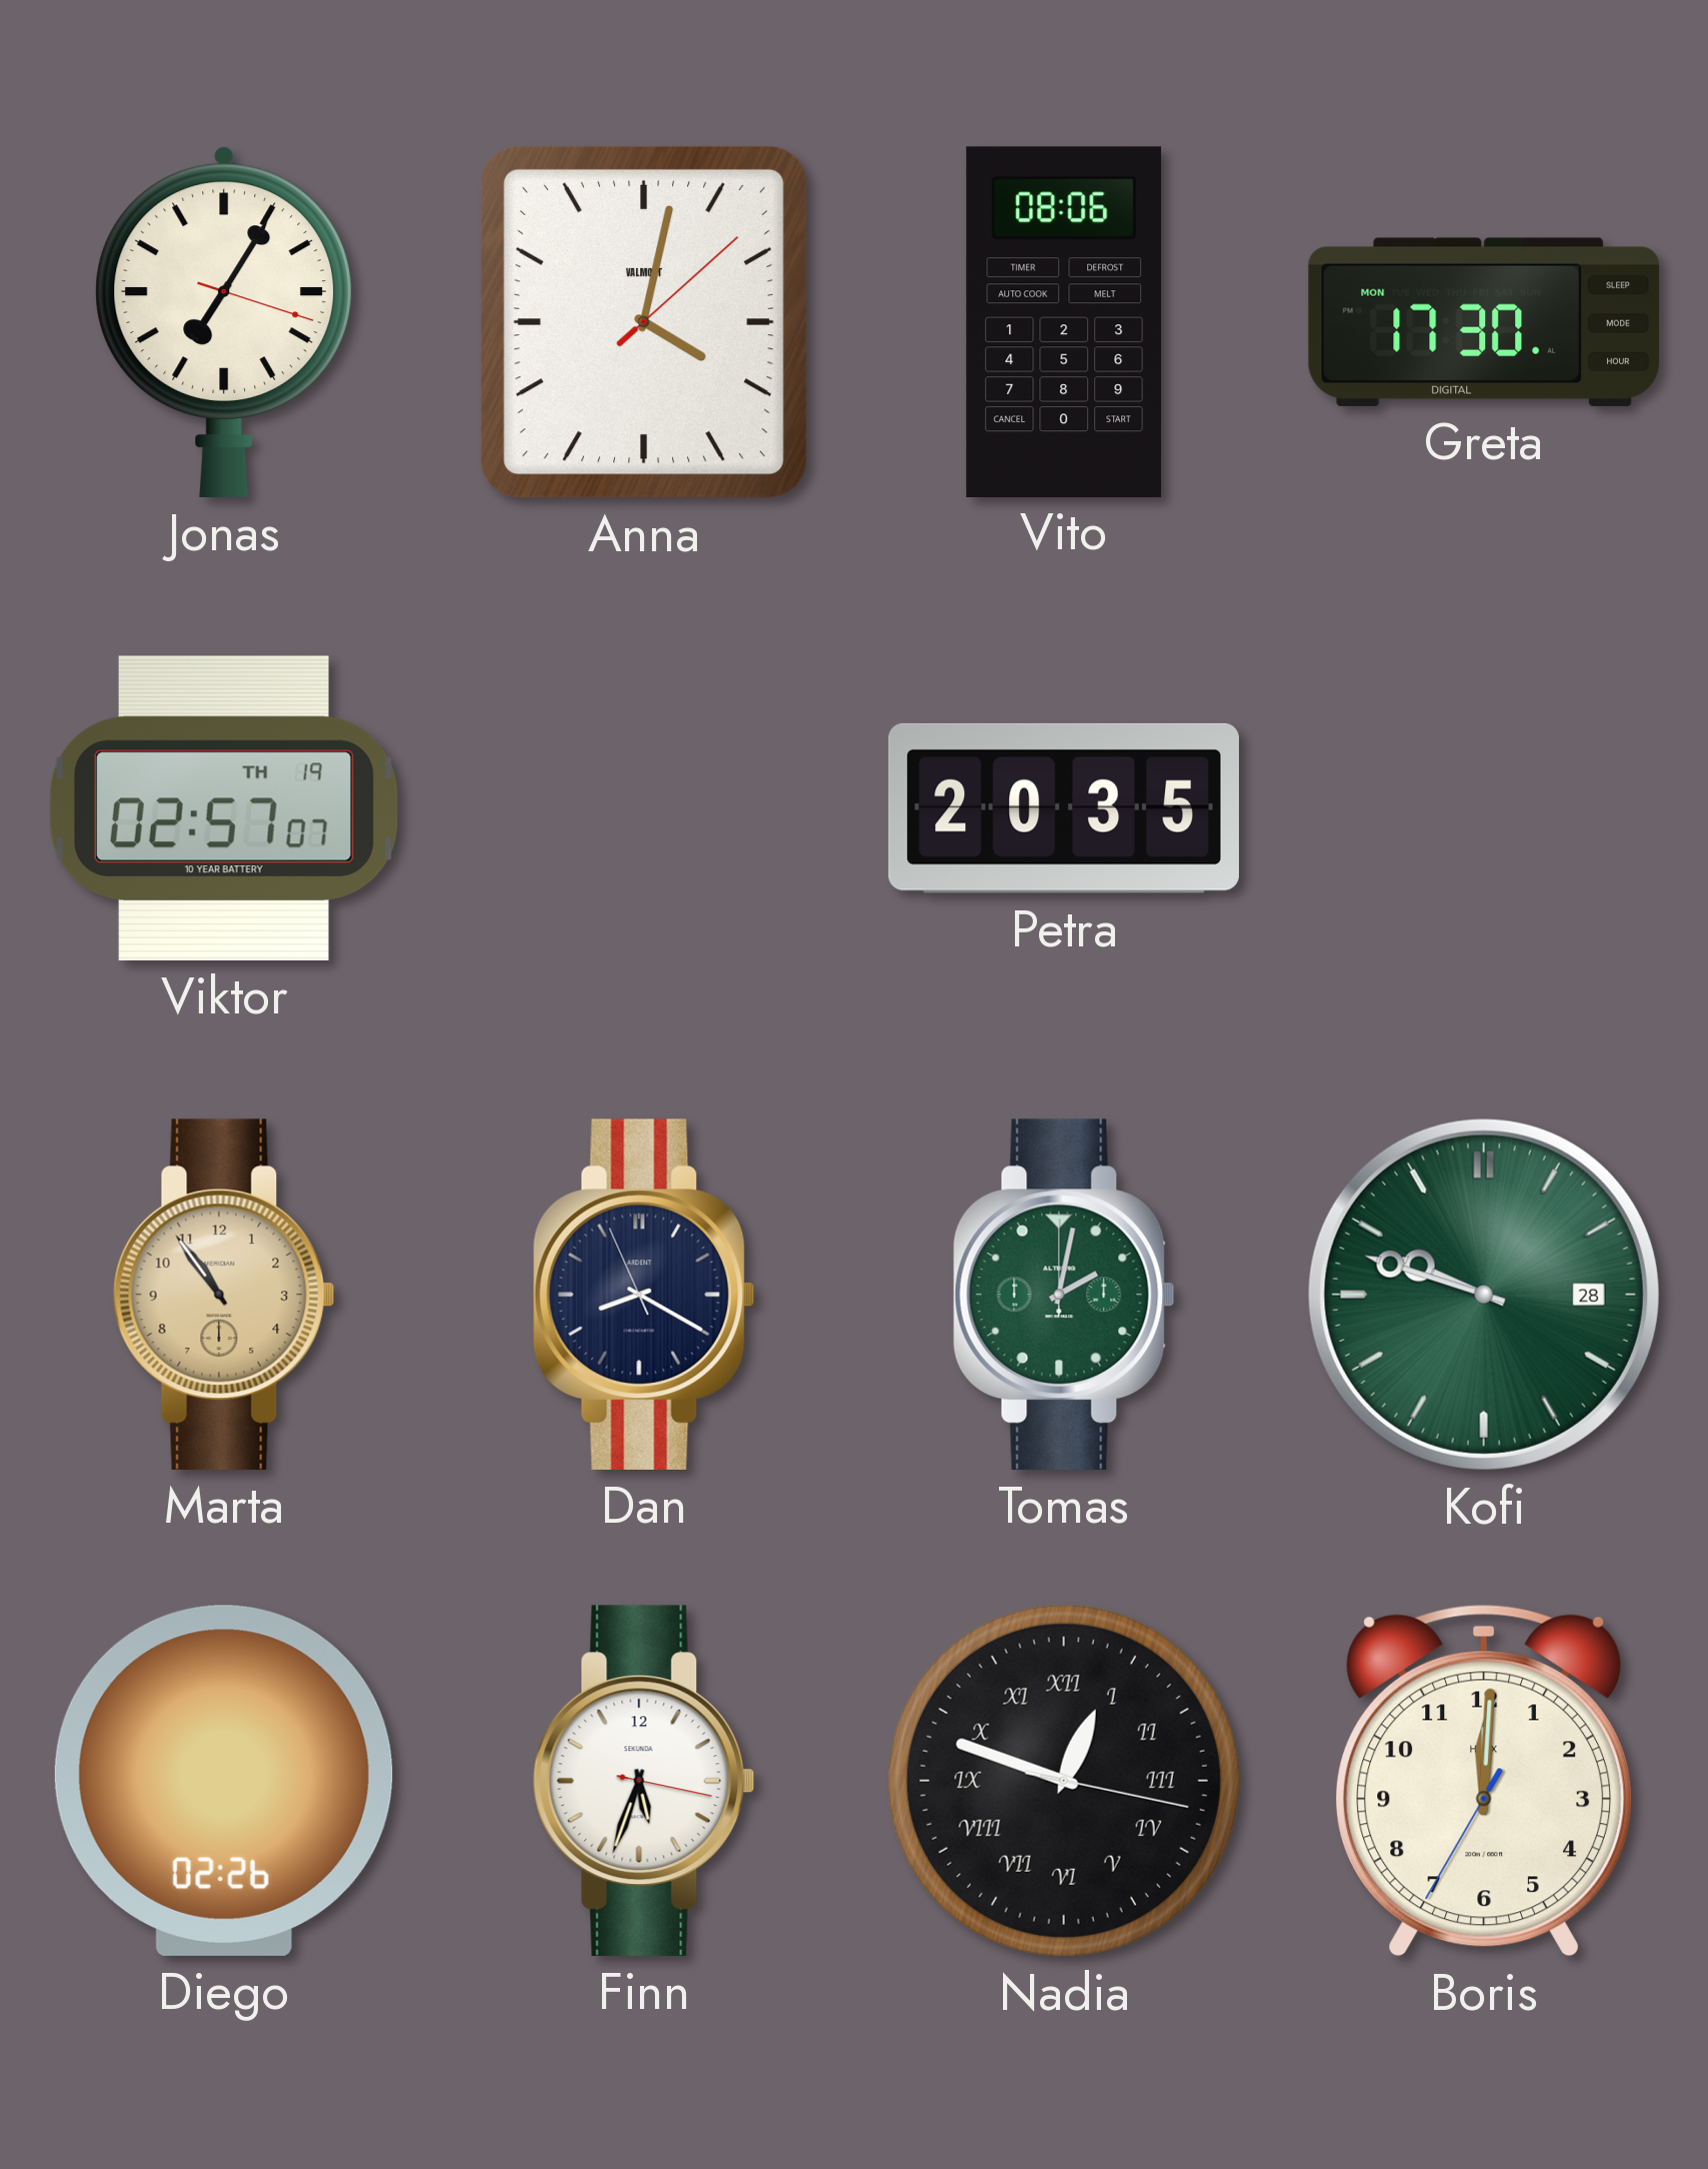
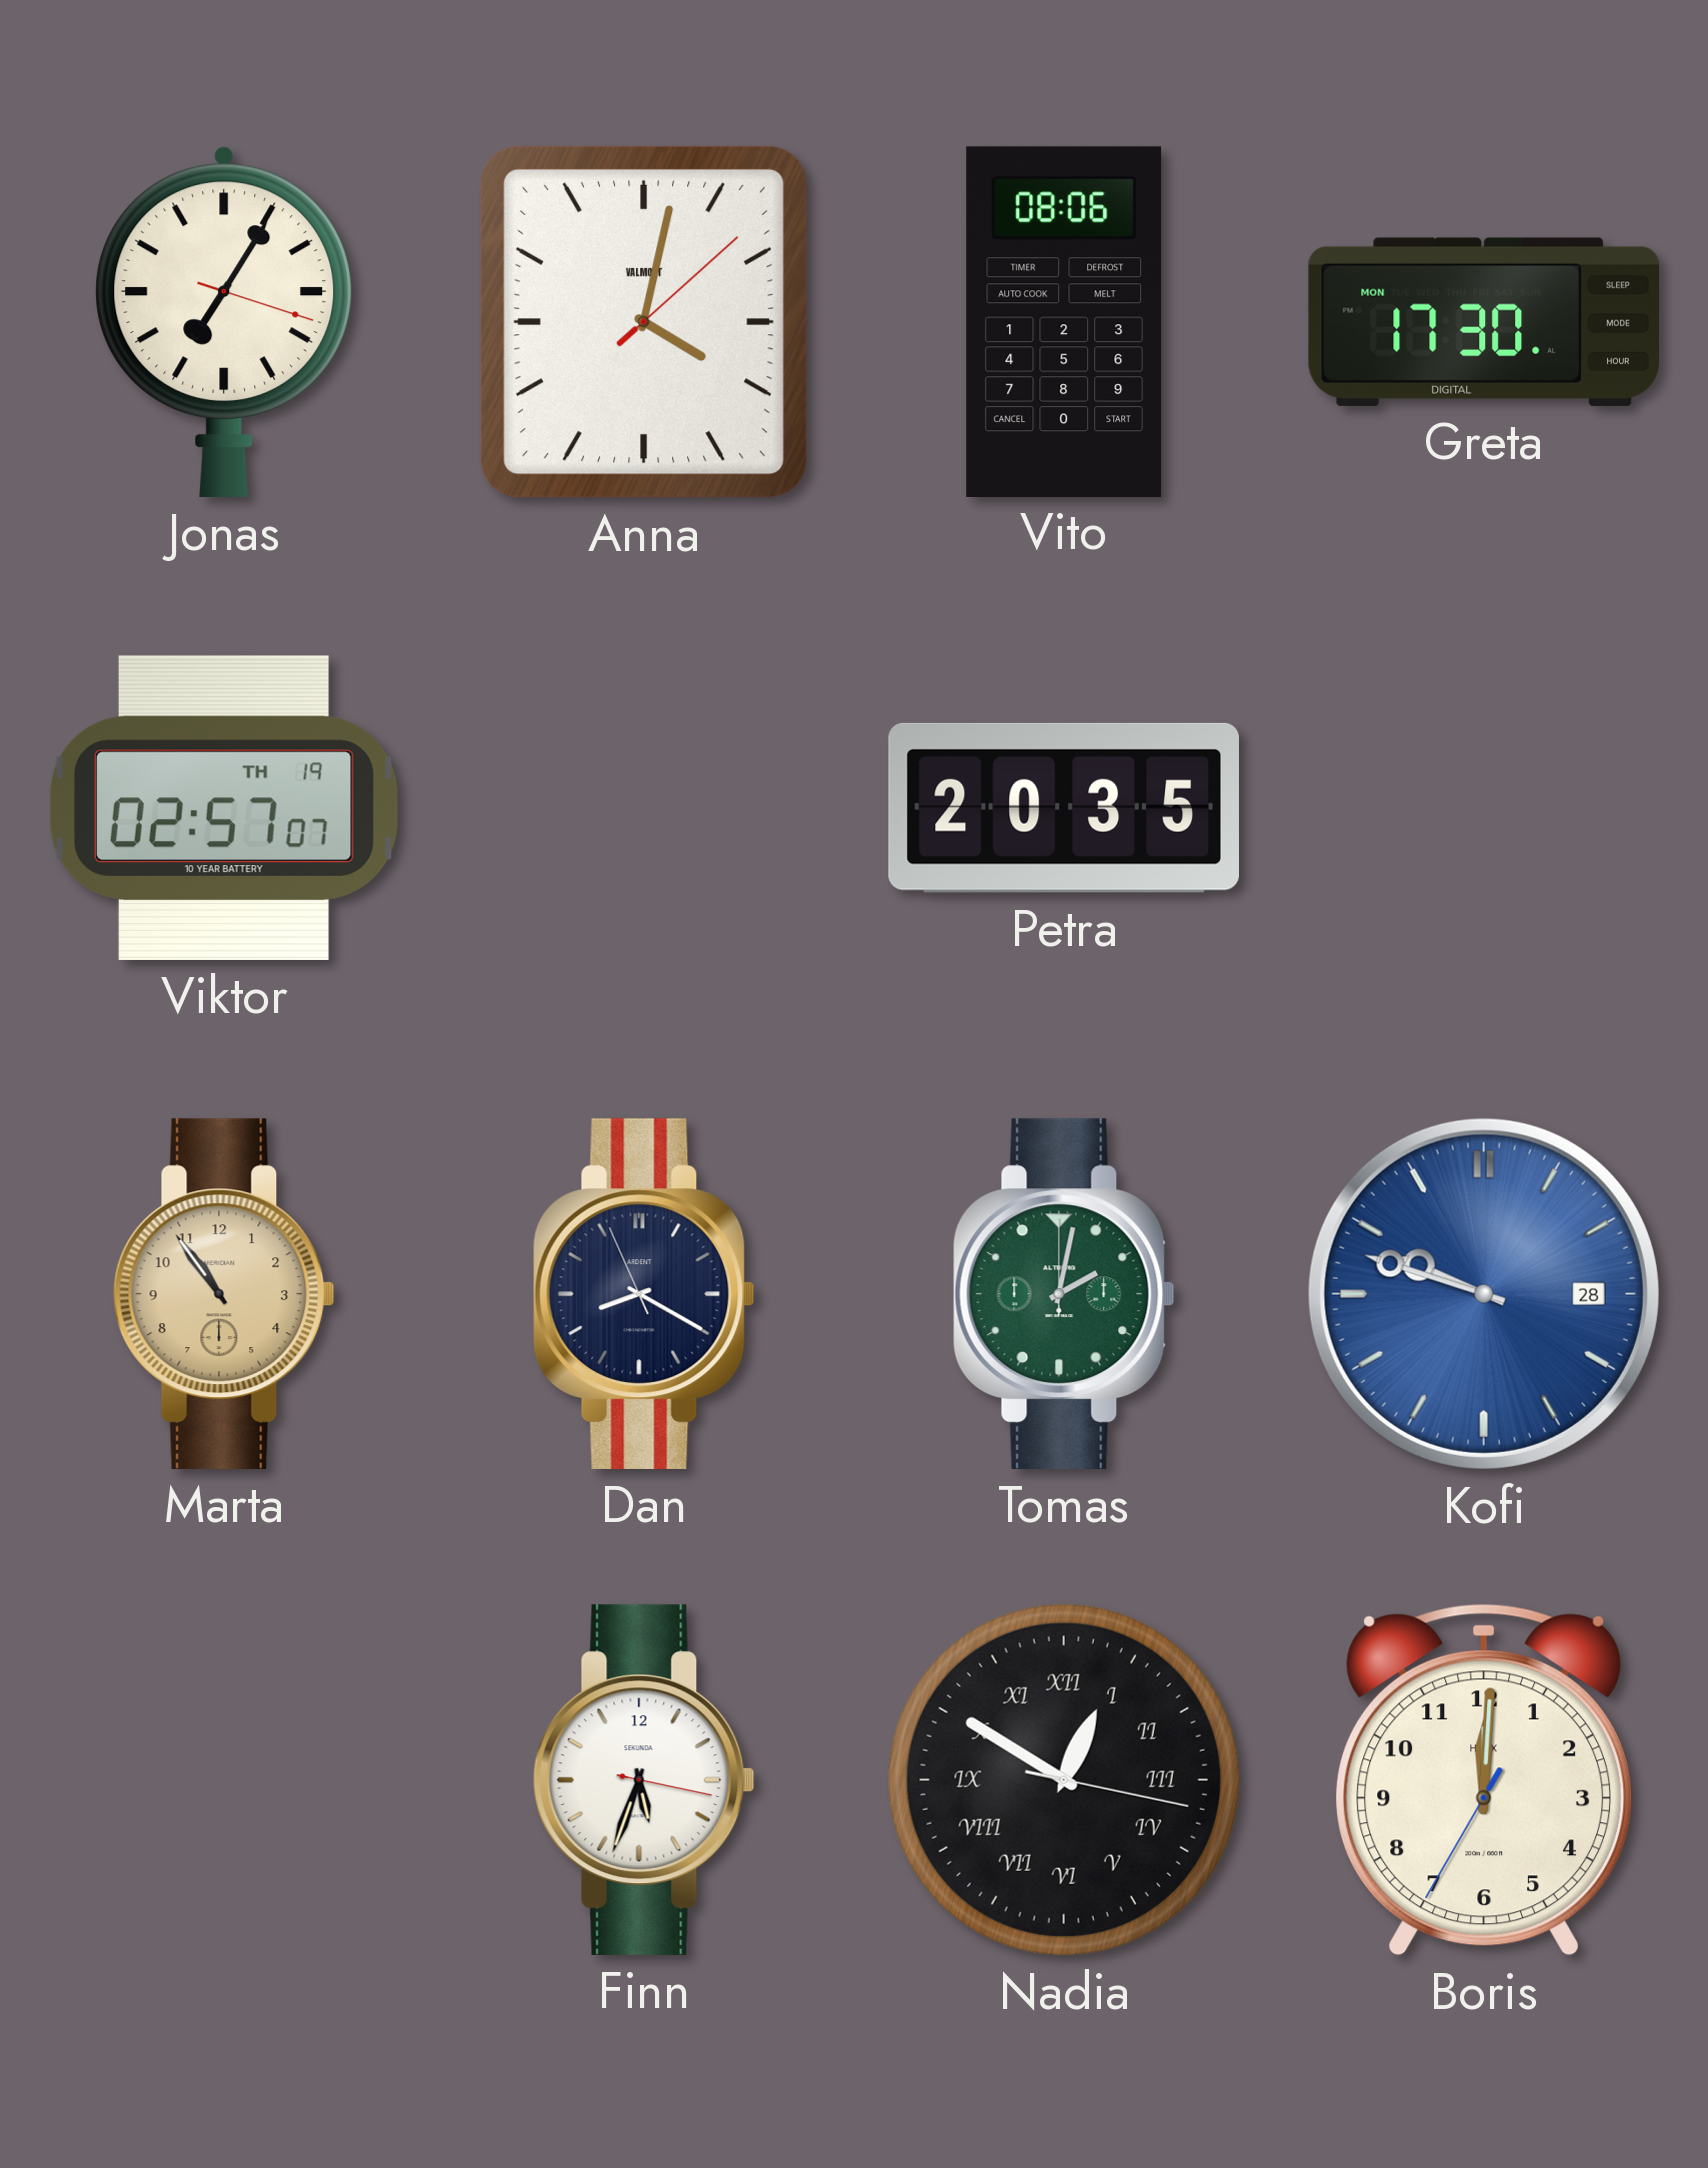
Kofi dial: green -> blue (1484, 1294)
Diego: 02:26 -> none (224, 1781)
Nadia: 12:48 -> 12:50 (1064, 1780)
